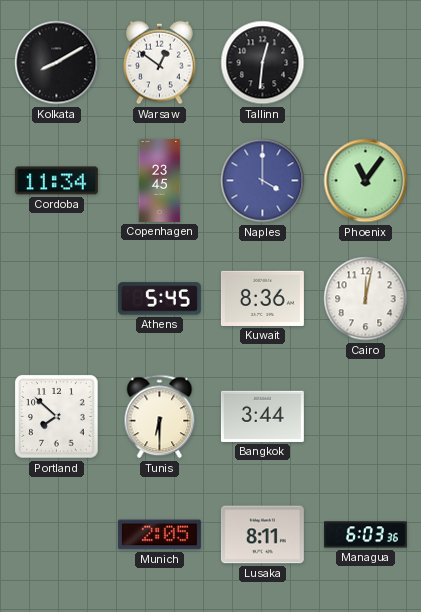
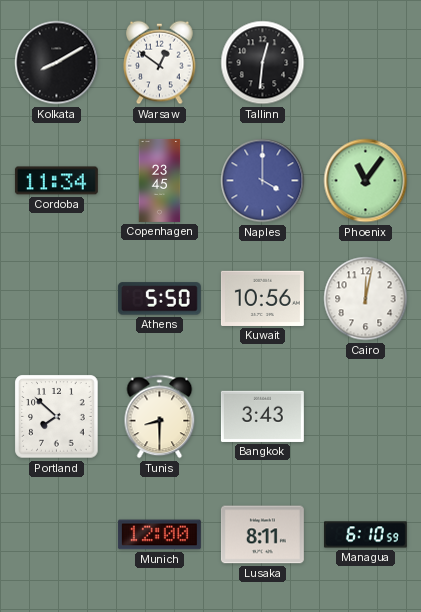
Athens: 5:45 -> 5:50 (159, 299)
Kuwait: 8:36 -> 10:56 (262, 298)
Tunis: 6:30 -> 8:30 (160, 417)
Bangkok: 3:44 -> 3:43 (262, 416)
Munich: 2:05 -> 12:00 (159, 535)
Managua: 6:03 -> 6:10 (365, 535)
